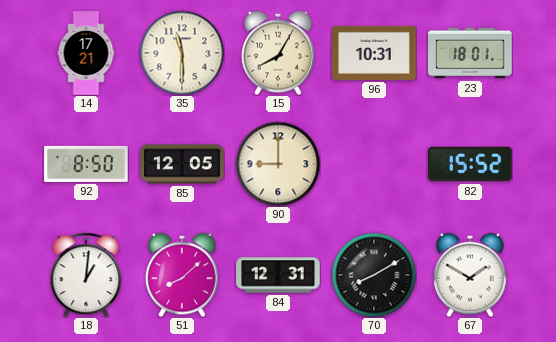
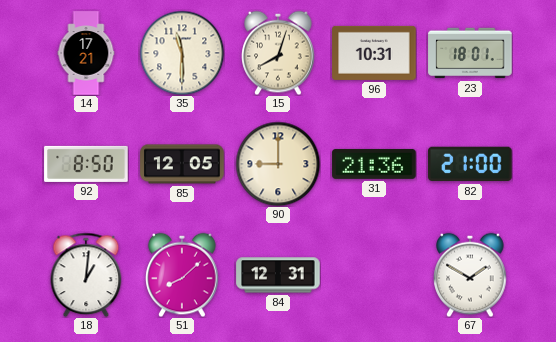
15: 8:05 -> 8:03 (278, 53)
31: none -> 21:36 (374, 164)
82: 15:52 -> 21:00 (470, 164)
70: 8:10 -> none (374, 275)
